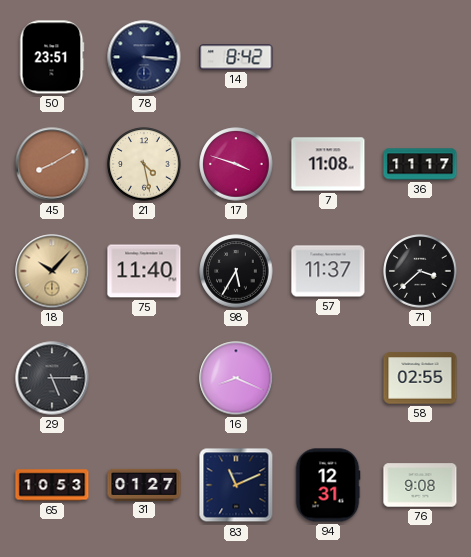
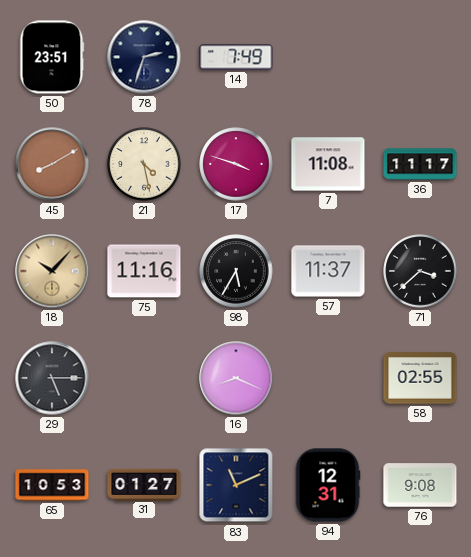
78: 3:16 -> 2:33 (144, 57)
14: 8:42 -> 7:49 (236, 57)
75: 11:40 -> 11:16 (144, 271)
